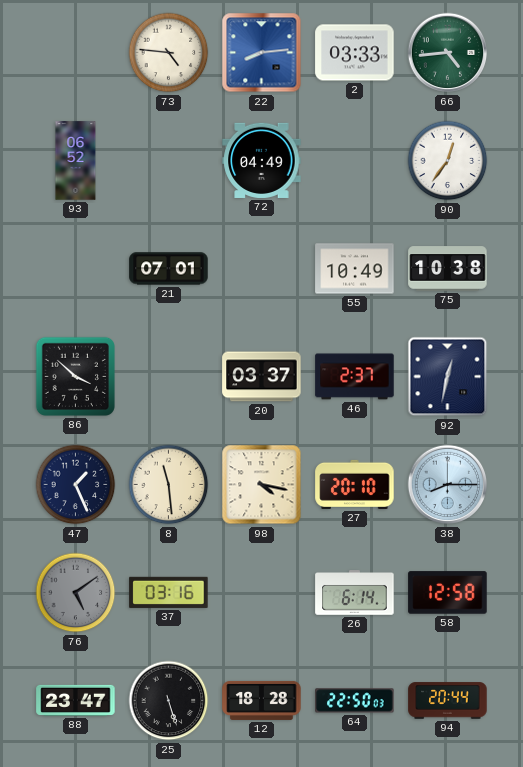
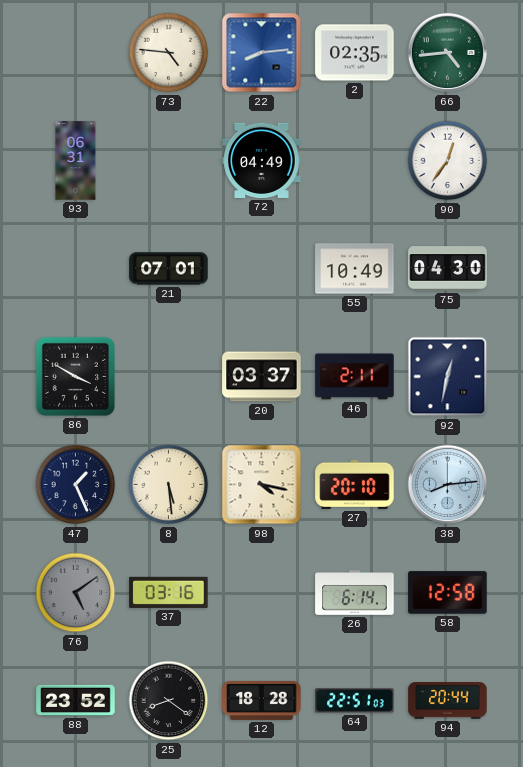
2: 03:33 -> 02:35 (355, 53)
93: 06:52 -> 06:31 (76, 161)
75: 10:38 -> 04:30 (448, 269)
86: 3:52 -> 3:50 (75, 376)
46: 2:37 -> 2:11 (355, 377)
8: 11:29 -> 5:29 (169, 485)
38: 8:15 -> 8:14 (448, 485)
88: 23:47 -> 23:52 (76, 700)
25: 5:27 -> 8:21 (169, 701)
64: 22:50 -> 22:51 (355, 701)
